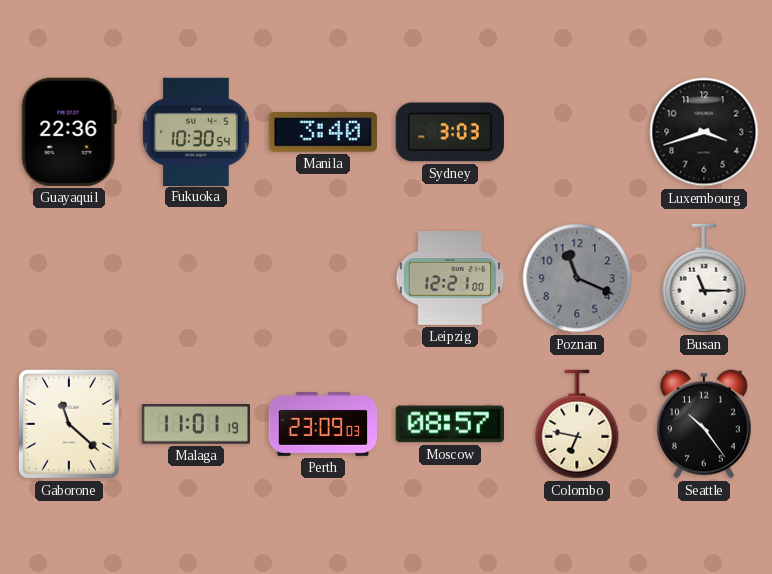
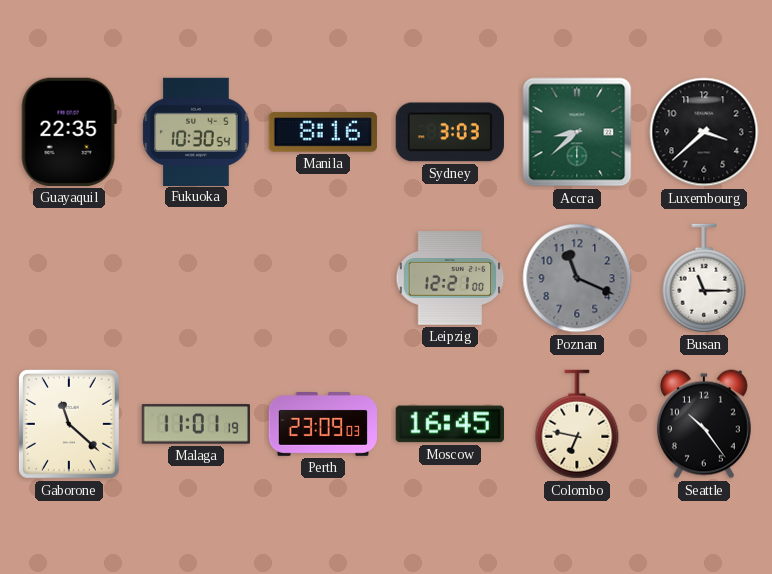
Guayaquil: 22:36 -> 22:35 (69, 132)
Manila: 3:40 -> 8:16 (323, 132)
Accra: none -> 8:38 (577, 132)
Luxembourg: 3:42 -> 3:38 (704, 132)
Moscow: 08:57 -> 16:45 (450, 424)
